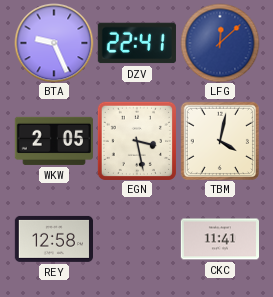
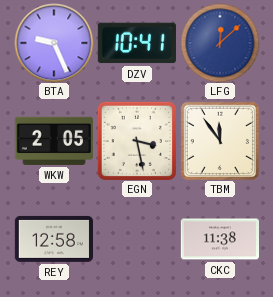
DZV: 22:41 -> 10:41 (137, 43)
TBM: 4:02 -> 11:54 (220, 141)
CKC: 11:41 -> 11:38 (219, 239)
